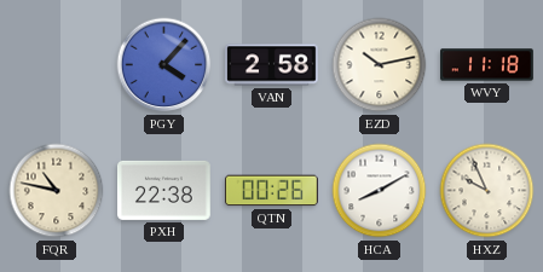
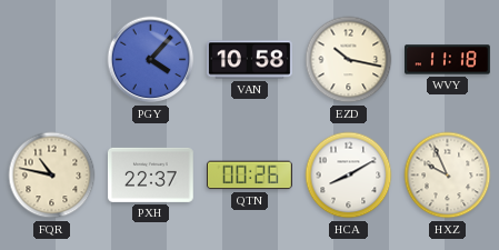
VAN: 2:58 -> 10:58 (250, 60)
EZD: 10:13 -> 10:17 (349, 60)
PXH: 22:38 -> 22:37 (151, 174)
